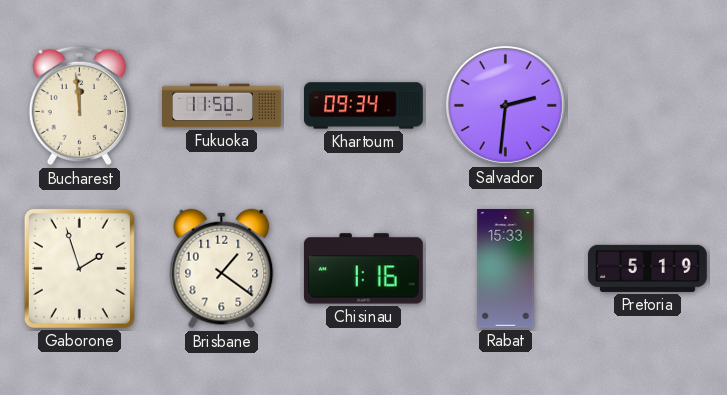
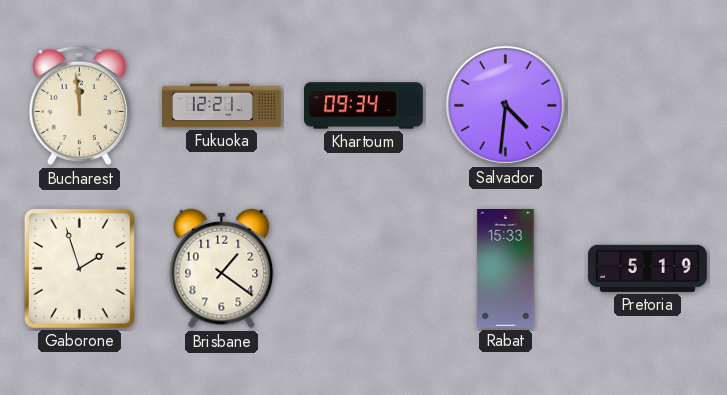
Fukuoka: 11:50 -> 12:21 (222, 106)
Salvador: 2:31 -> 4:31 (505, 105)
Chisinau: 1:16 -> none (363, 269)
